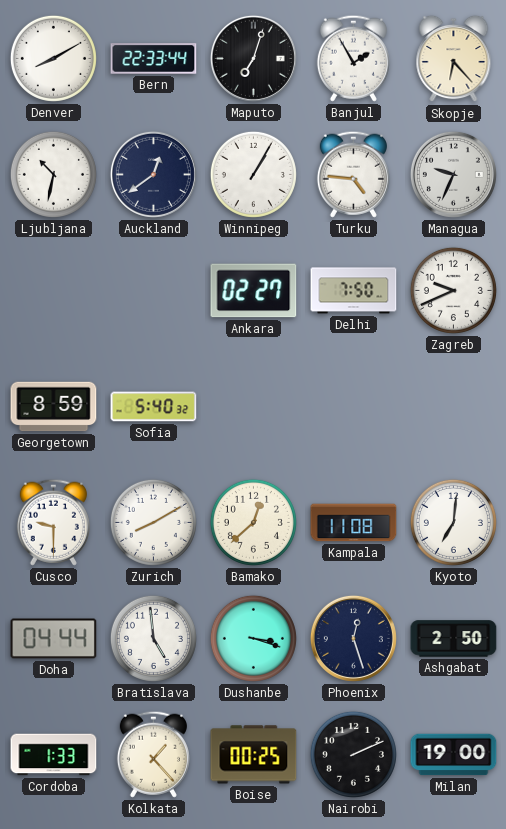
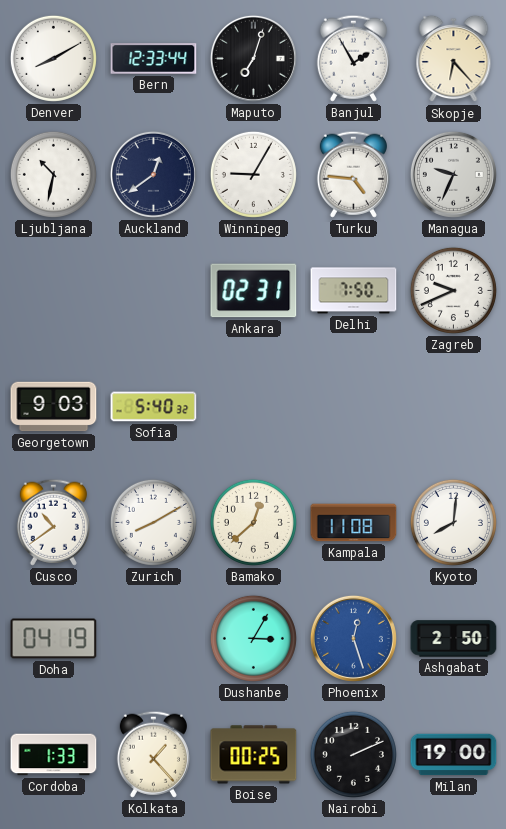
Bern: 22:33 -> 12:33 (154, 59)
Winnipeg: 1:05 -> 9:05 (253, 174)
Ankara: 02:27 -> 02:31 (254, 291)
Georgetown: 8:59 -> 9:03 (54, 407)
Cusco: 9:30 -> 10:39 (53, 522)
Kyoto: 7:01 -> 8:01 (453, 522)
Doha: 04:44 -> 04:19 (54, 639)
Bratislava: 4:59 -> none (153, 638)
Dushanbe: 3:18 -> 3:05 (253, 638)
Phoenix dial: navy -> blue (353, 638)
